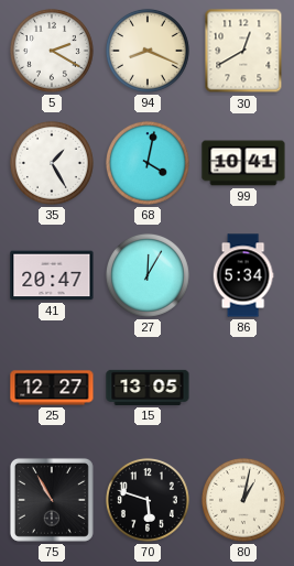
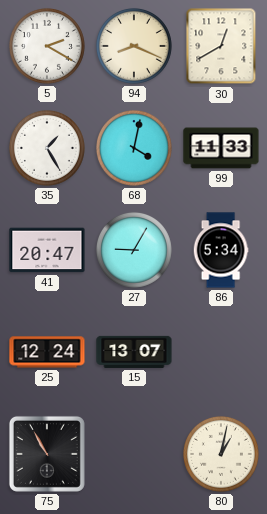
99: 10:41 -> 11:33 (221, 148)
27: 12:05 -> 9:05 (134, 250)
25: 12:27 -> 12:24 (47, 352)
15: 13:05 -> 13:07 (134, 352)
70: 5:48 -> none (148, 500)
